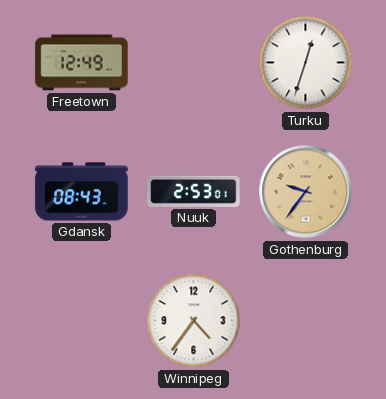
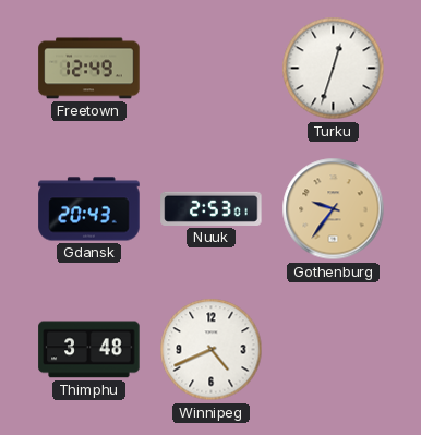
Gdansk: 08:43 -> 20:43 (89, 209)
Thimphu: none -> 3:48 (89, 350)
Winnipeg: 4:36 -> 4:41 (212, 350)
